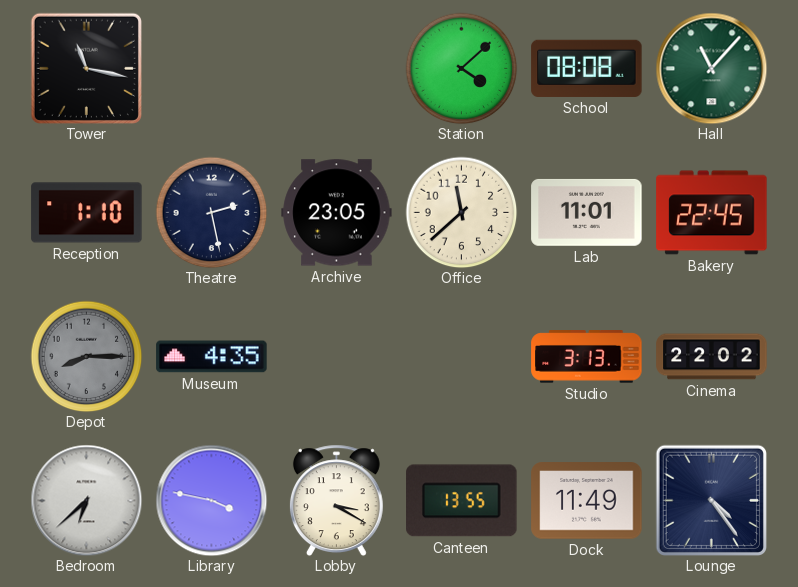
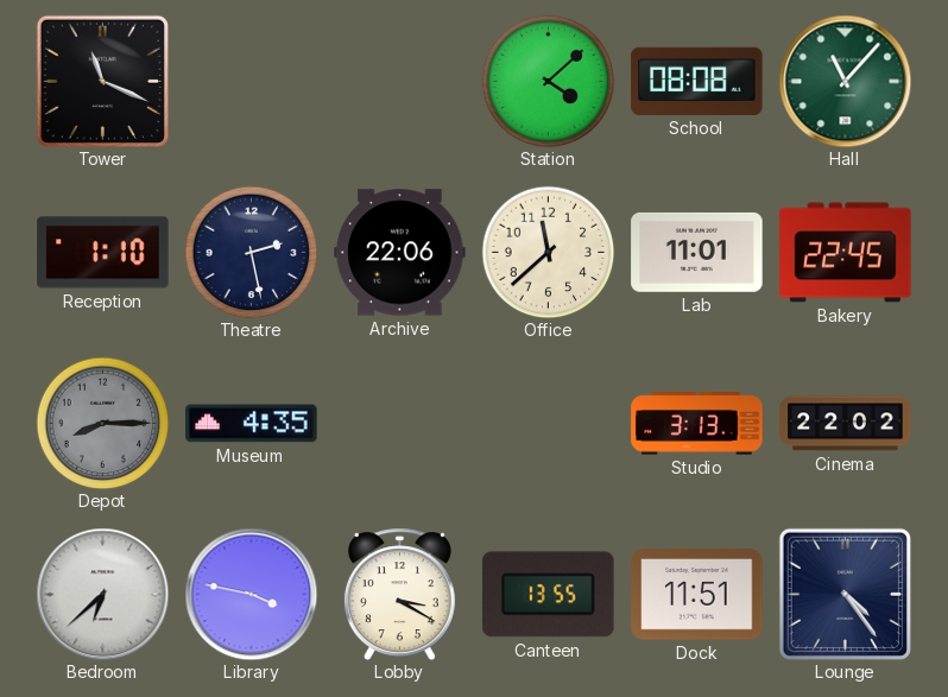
Tower: 11:17 -> 11:19 (102, 81)
Archive: 23:05 -> 22:06 (400, 253)
Dock: 11:49 -> 11:51 (697, 595)
